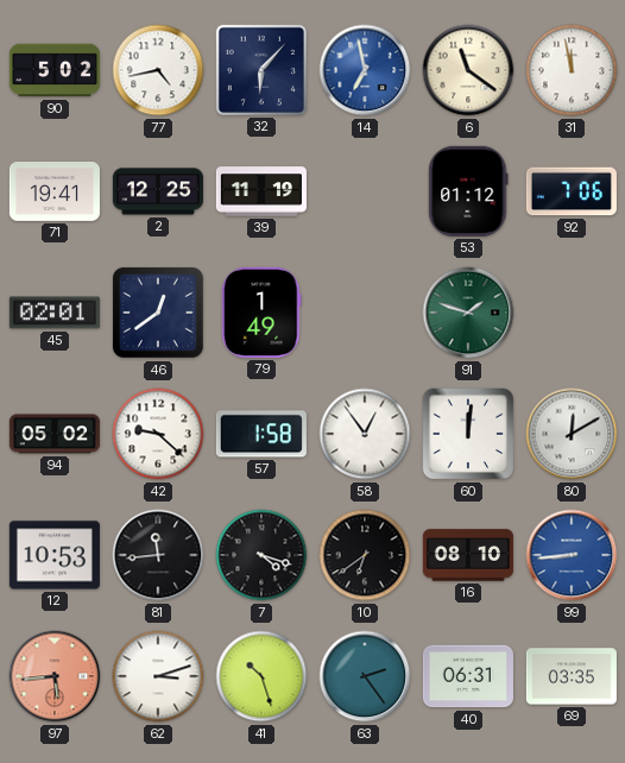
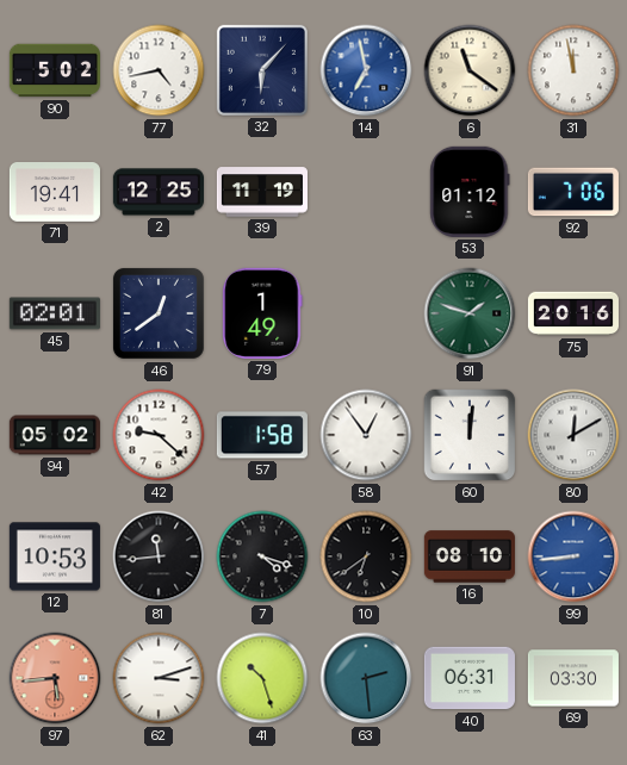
75: none -> 20:16 (573, 313)
63: 2:24 -> 2:29 (366, 678)
69: 03:35 -> 03:30 (573, 678)
